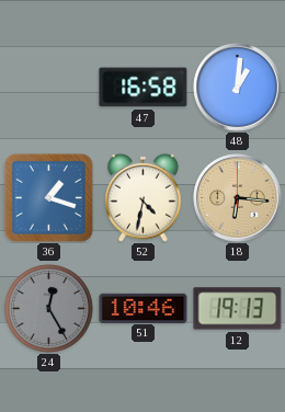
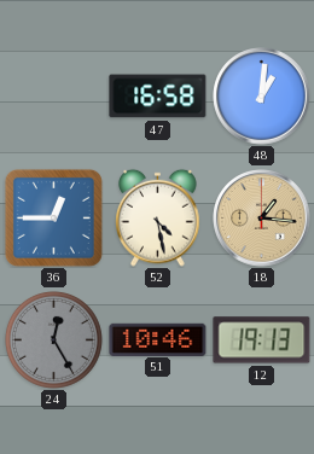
36: 1:18 -> 12:45 (53, 217)
52: 4:32 -> 4:28 (158, 217)
18: 6:16 -> 1:16 (262, 219)
